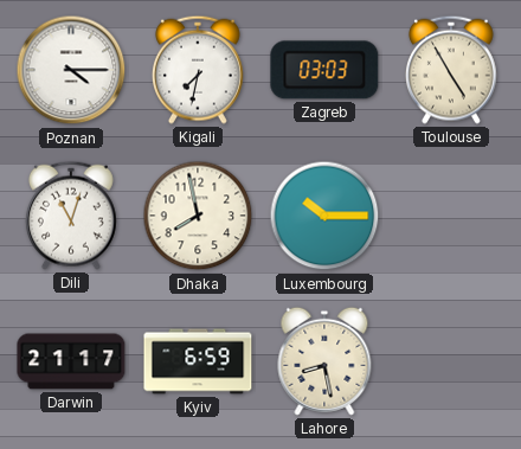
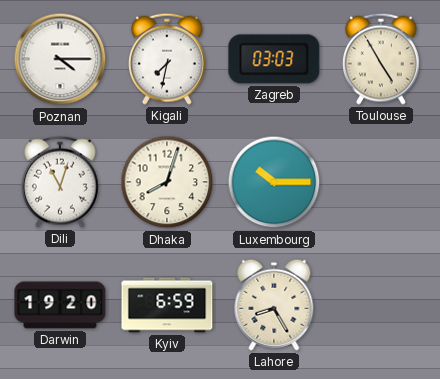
Dhaka: 7:58 -> 8:03 (167, 182)
Darwin: 21:17 -> 19:20 (60, 305)
Lahore: 8:28 -> 8:25 (274, 305)
